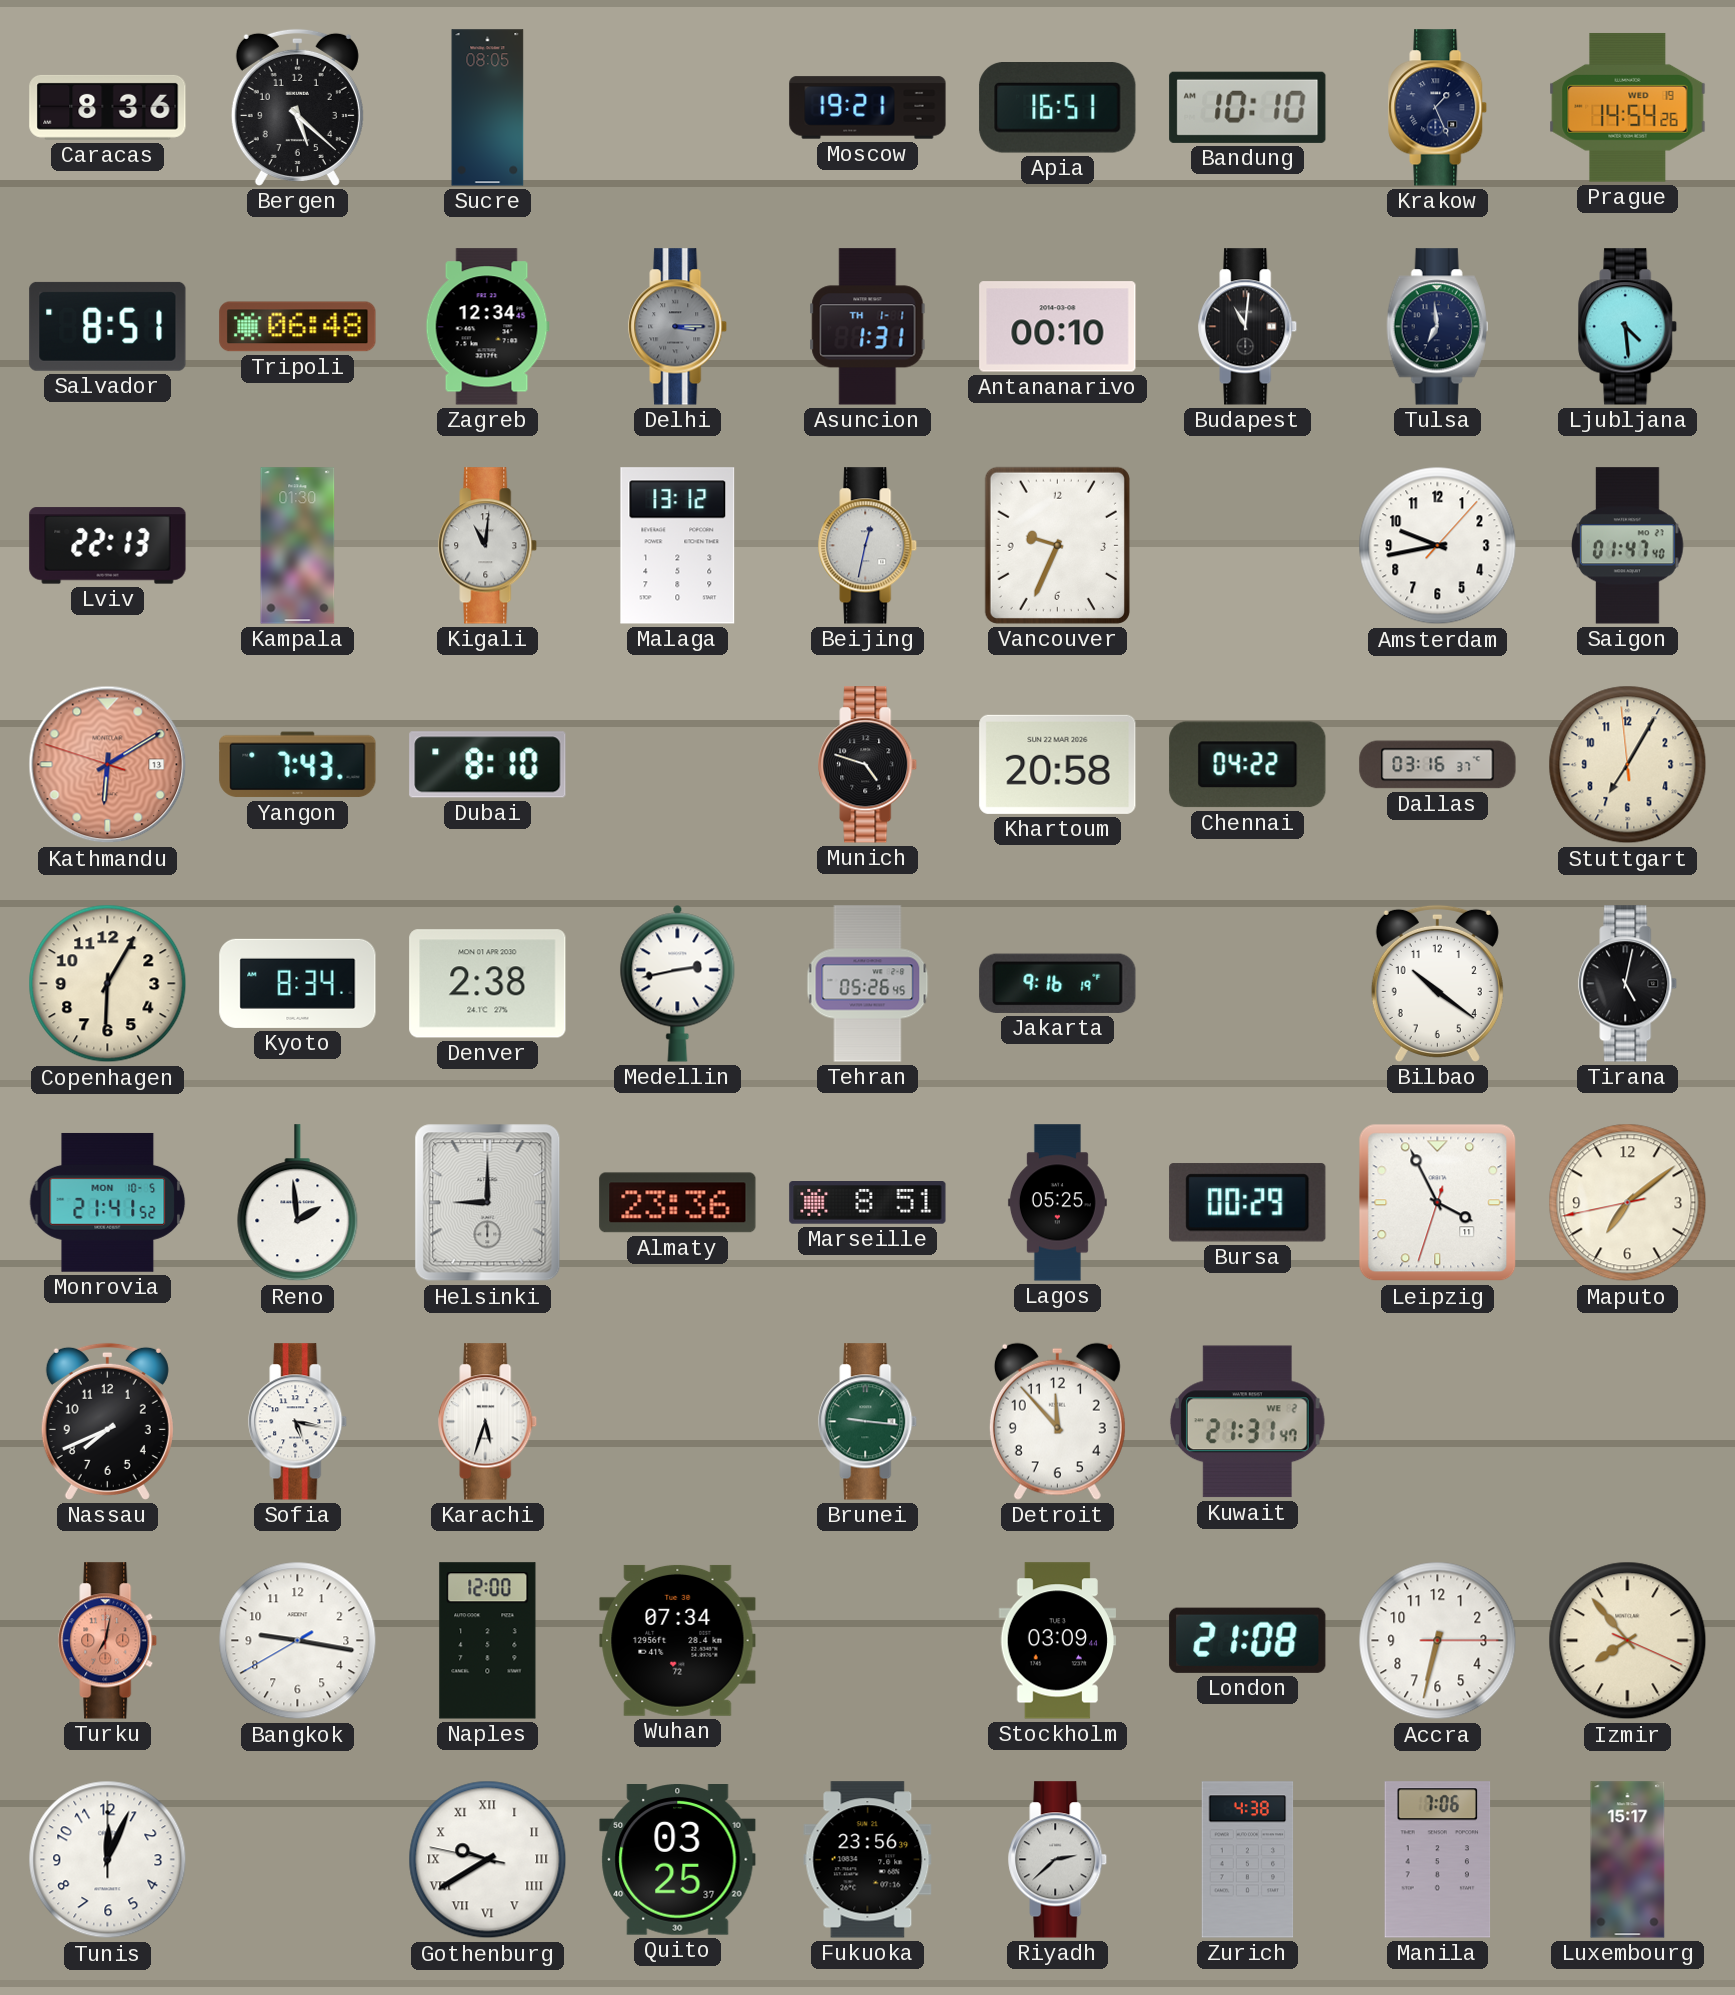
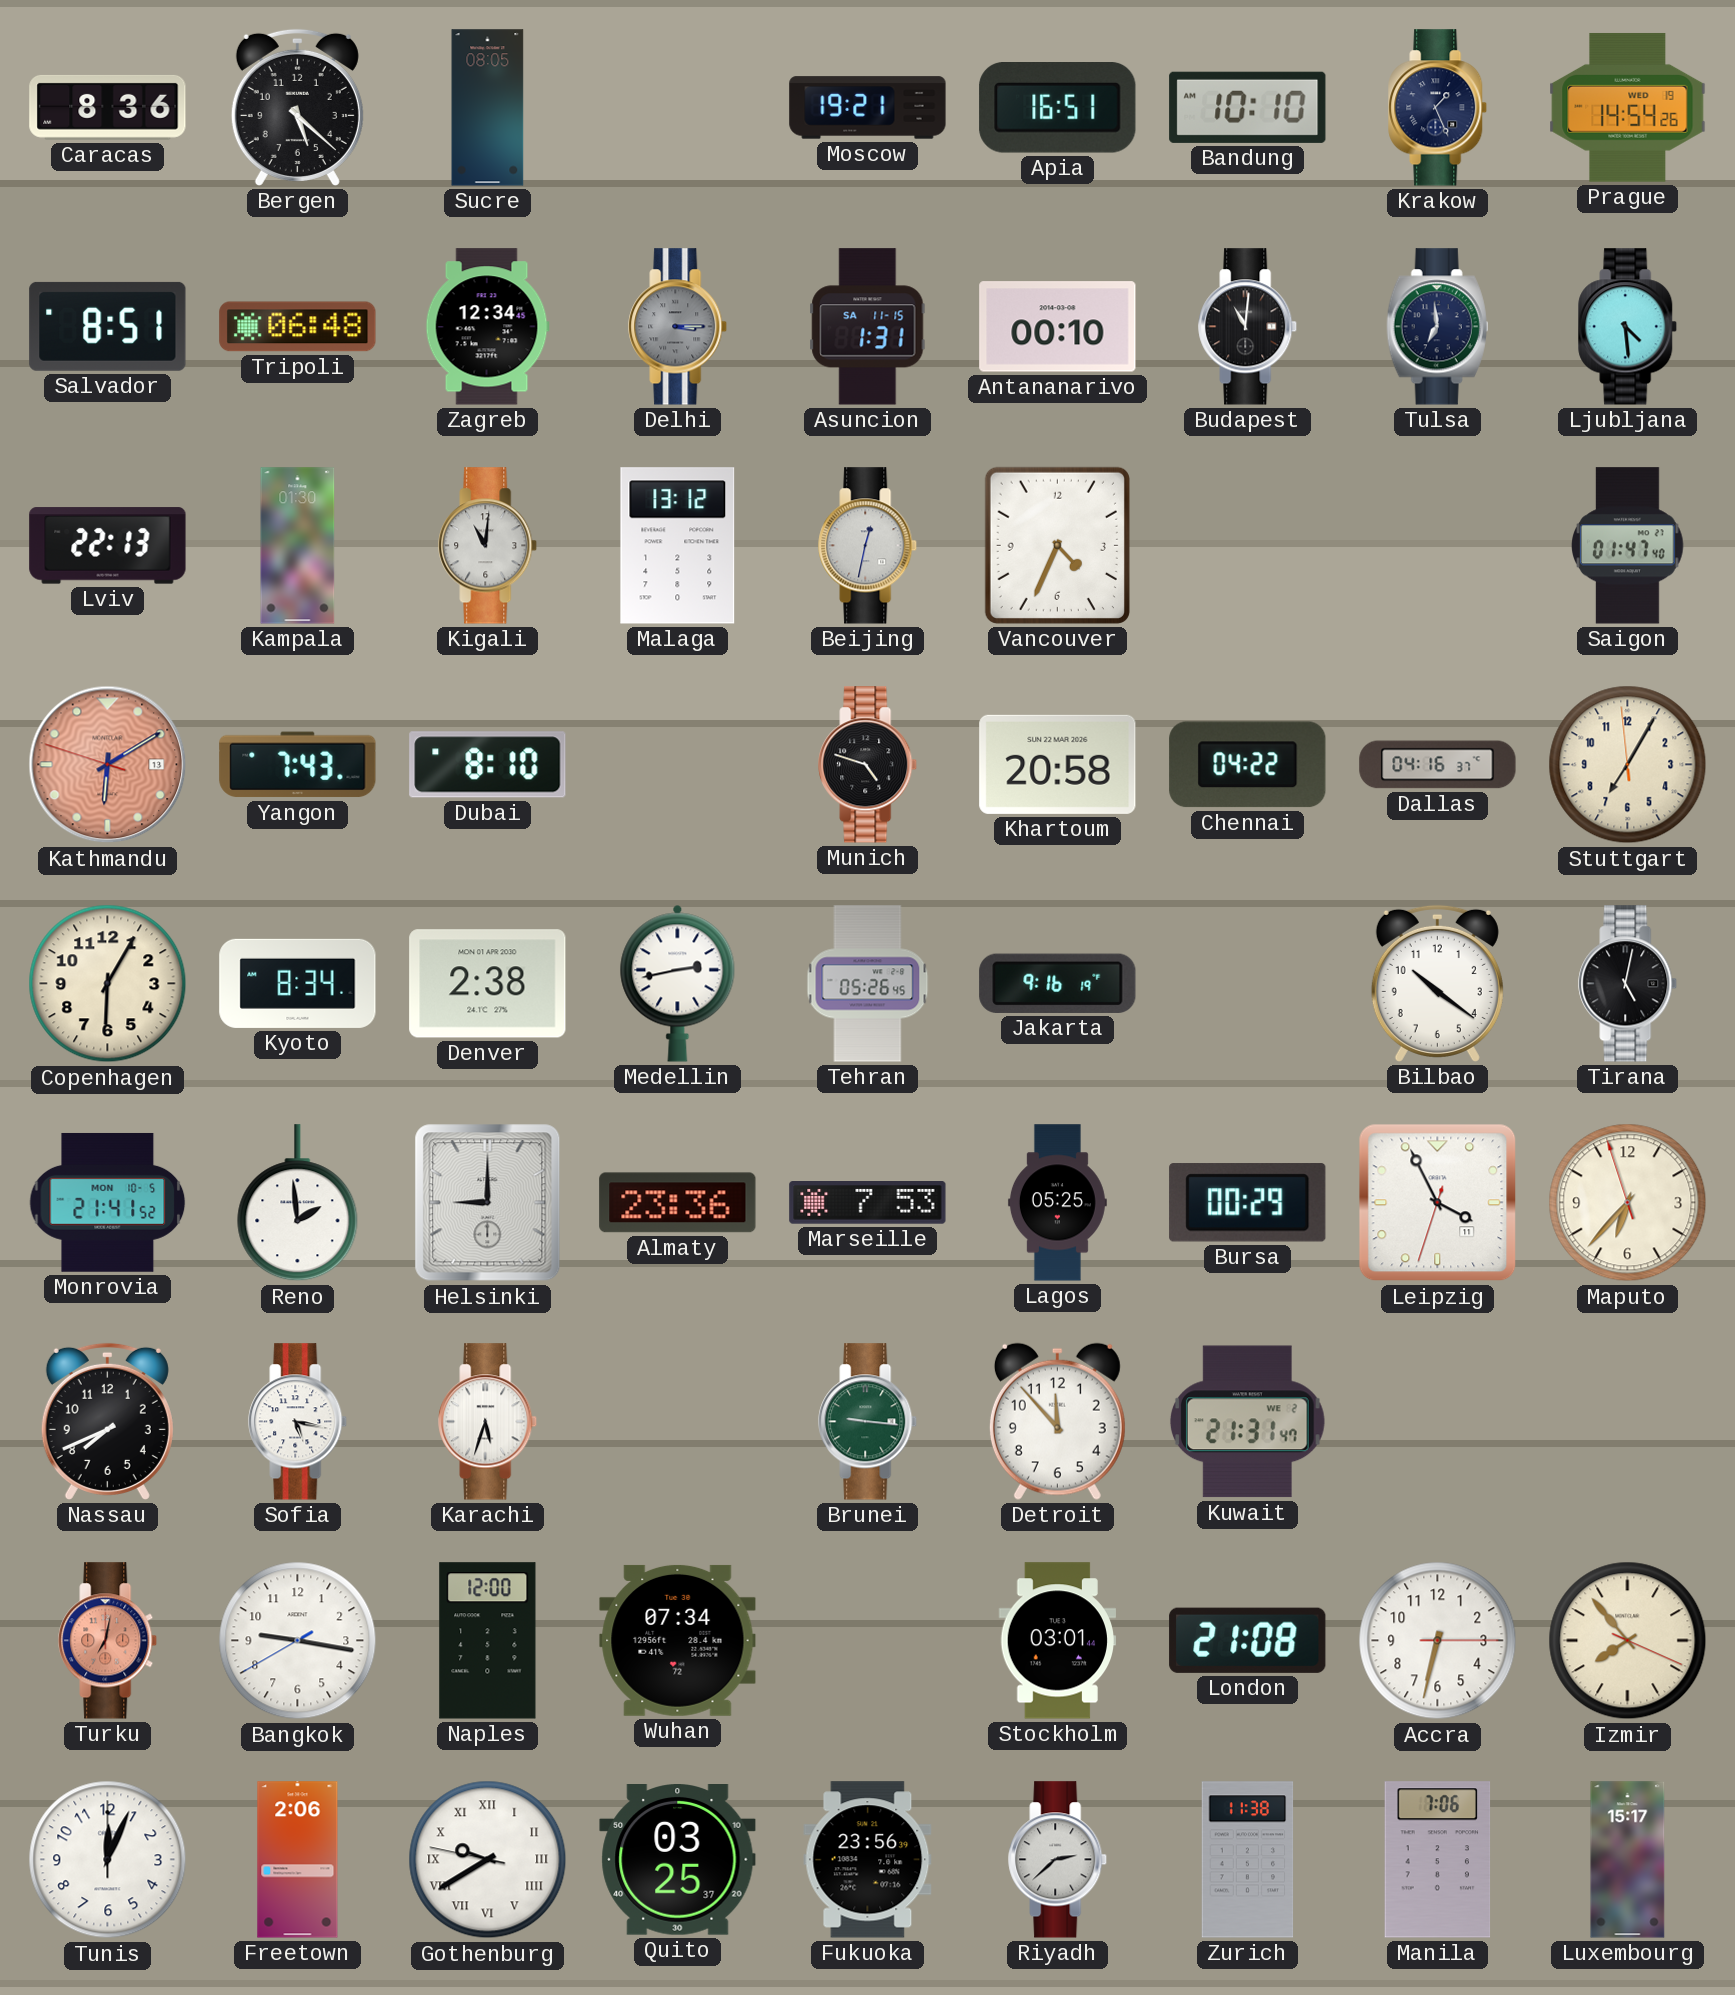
Asuncion date: TH 1-1 -> SA 11-15 (868, 327)
Vancouver: 9:34 -> 4:34 (1057, 545)
Amsterdam: 9:43 -> none (1438, 546)
Dallas: 03:16 -> 04:16 (1438, 765)
Marseille: 8:51 -> 7:53 (868, 1203)
Maputo: 7:08 -> 6:36 (1628, 1203)
Stockholm: 03:09 -> 03:01 (1057, 1641)
Freetown: none -> 2:06 (298, 1860)
Zurich: 4:38 -> 11:38 (1248, 1860)
